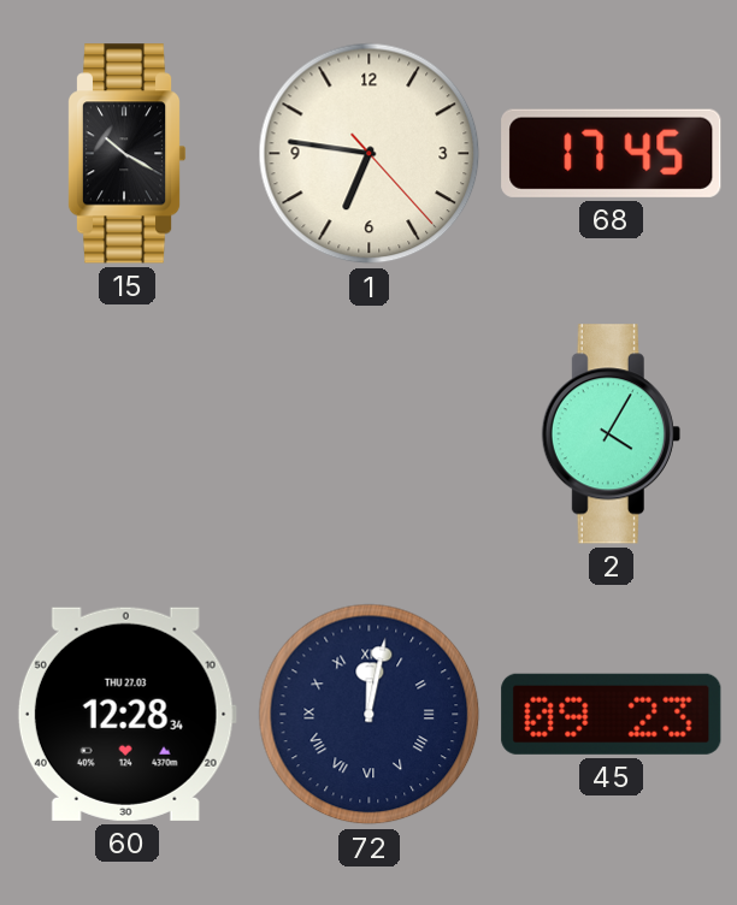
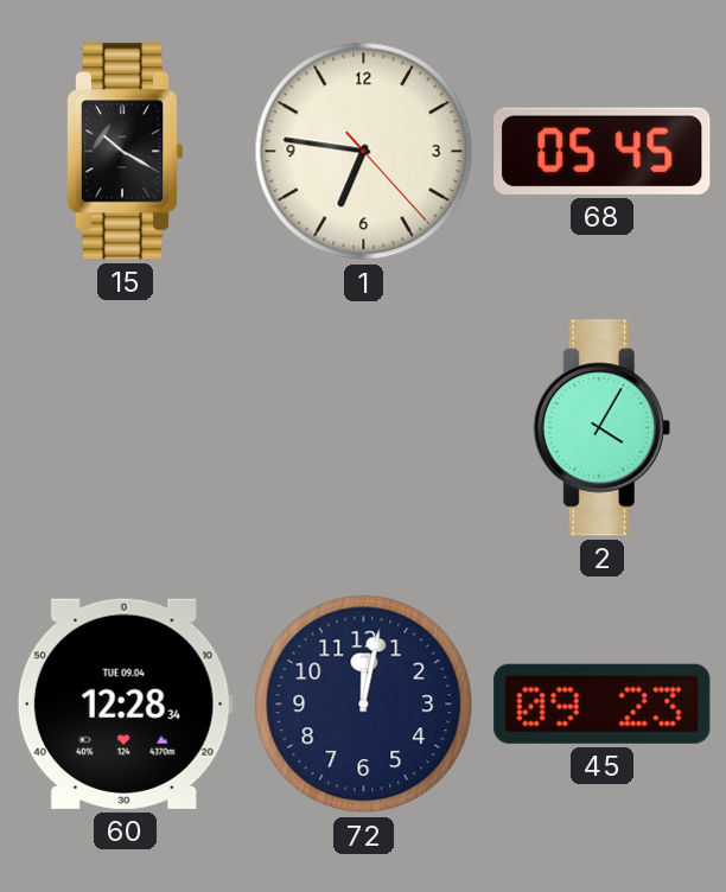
68: 17:45 -> 05:45 (603, 151)
60 date: THU 27.03 -> TUE 09.04 (125, 703)
72 numerals: Roman -> Arabic (364, 705)
